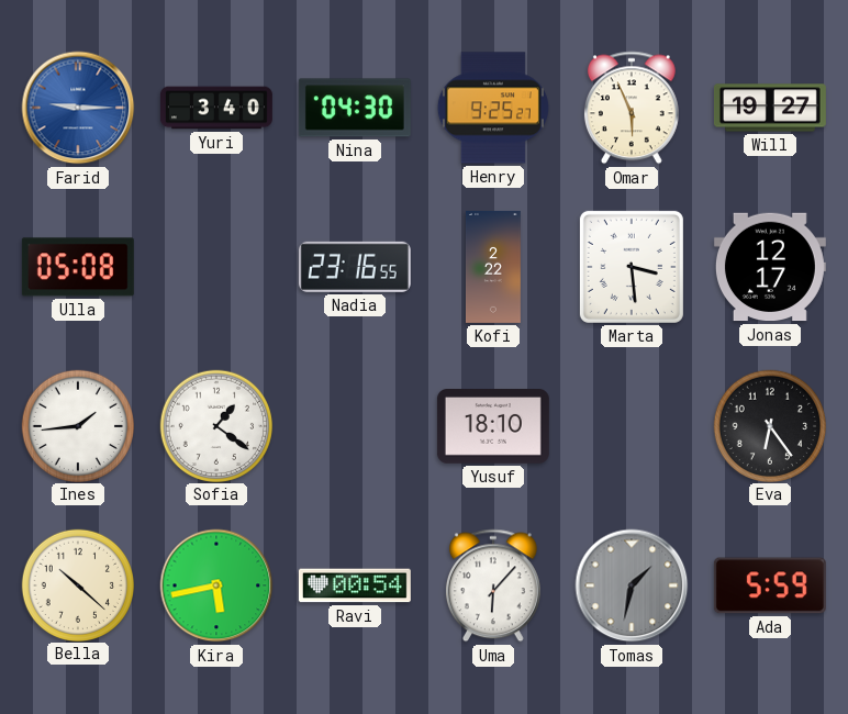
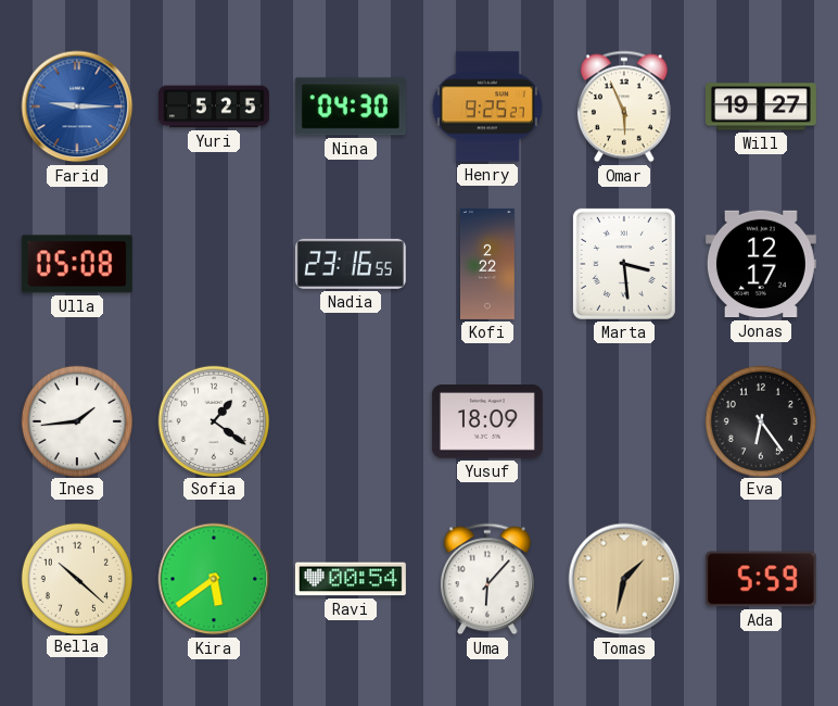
Yuri: 3:40 -> 5:25 (214, 106)
Yusuf: 18:10 -> 18:09 (487, 423)
Kira: 5:43 -> 5:39 (214, 579)
Tomas dial: grey -> champagne (624, 579)
